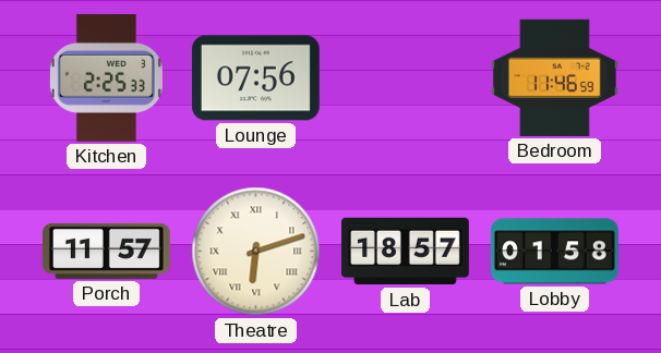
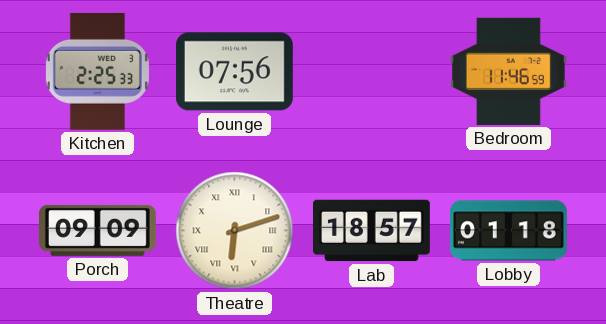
Porch: 11:57 -> 09:09 (97, 230)
Lobby: 01:58 -> 01:18 (509, 231)
